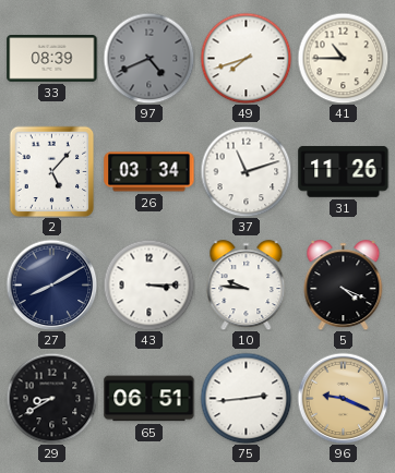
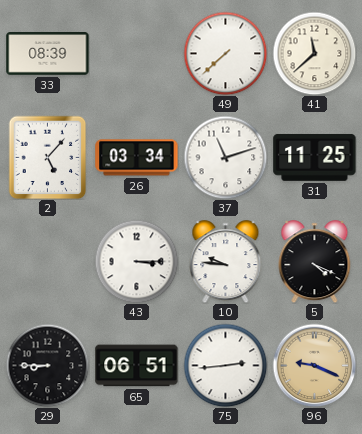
97: 4:41 -> none (148, 58)
49: 7:42 -> 7:38 (225, 53)
41: 10:45 -> 11:38 (314, 53)
31: 11:26 -> 11:25 (315, 157)
27: 8:10 -> none (51, 284)
29: 8:40 -> 8:45 (47, 365)
